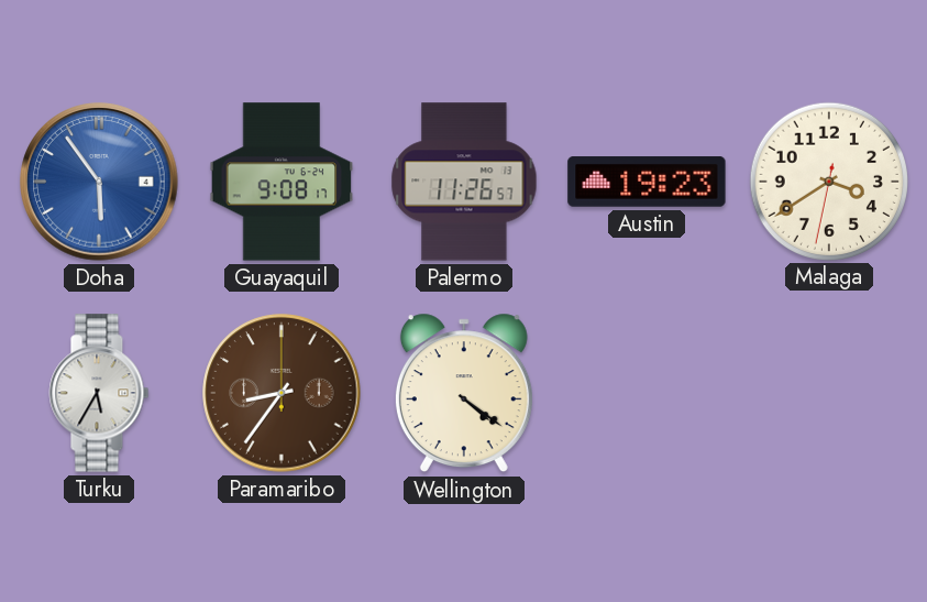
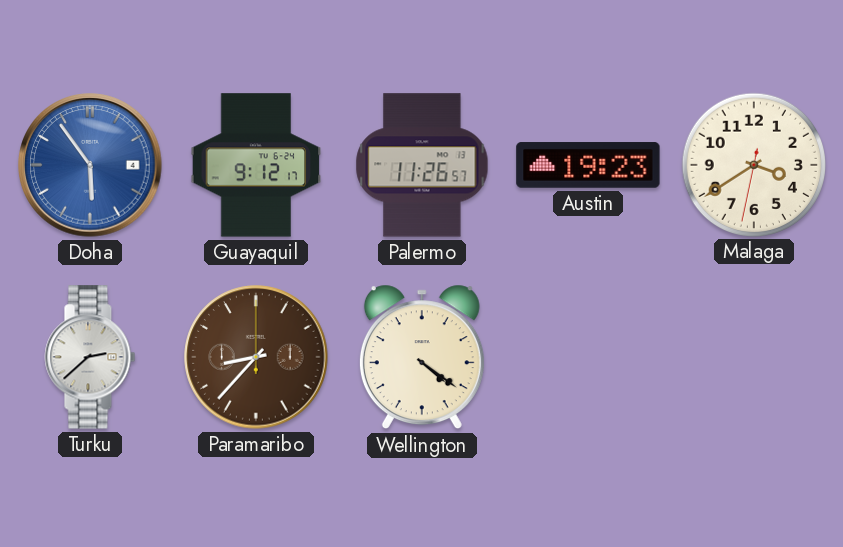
Guayaquil: 9:08 -> 9:12 (256, 165)
Turku: 5:35 -> 2:38 (90, 357)
Paramaribo: 8:36 -> 8:37 (256, 357)
